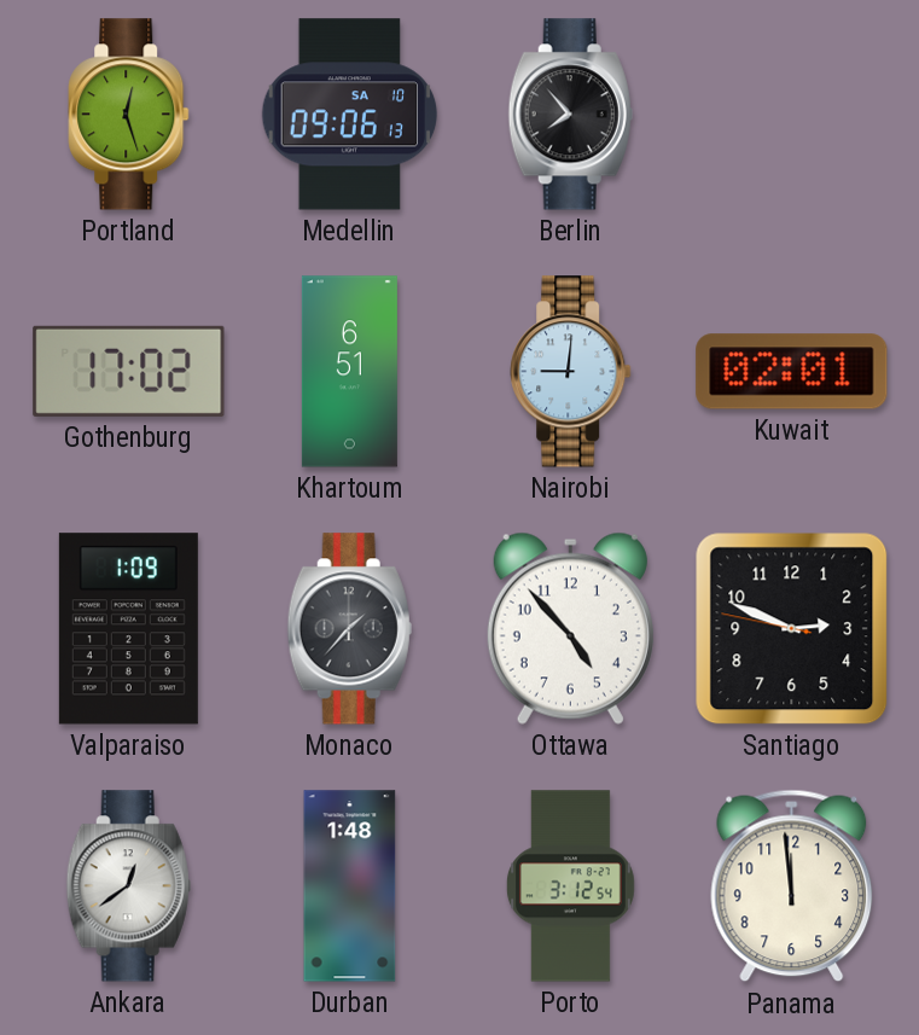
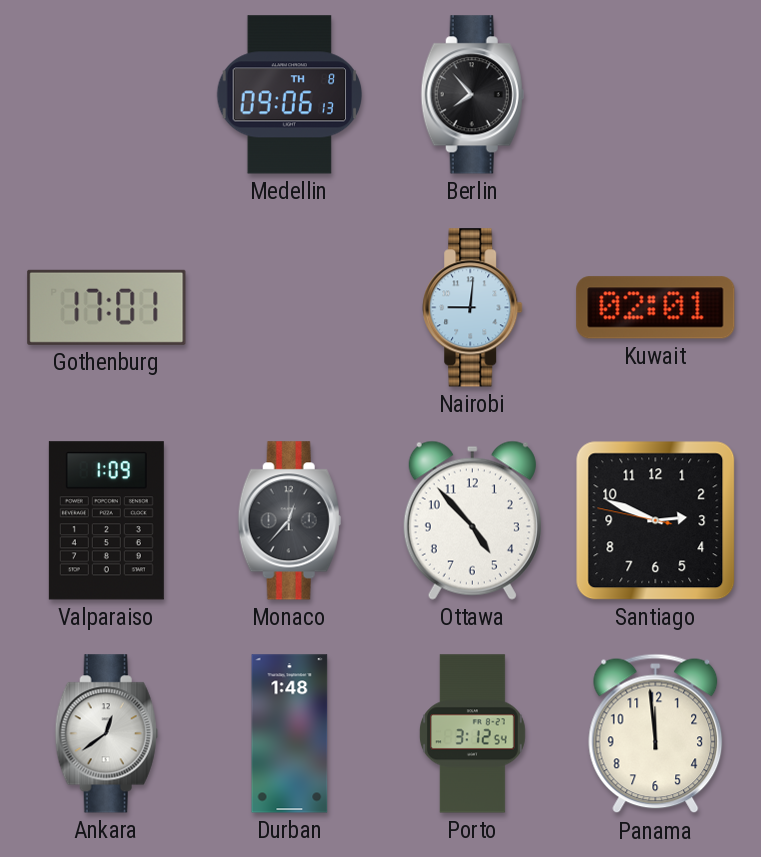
Portland: 12:27 -> none (129, 115)
Medellin date: SA 10 -> TH 8 (290, 95)
Gothenburg: 17:02 -> 17:01 (107, 307)
Khartoum: 6:51 -> none (349, 372)
Monaco: 1:37 -> 12:37 (289, 521)
